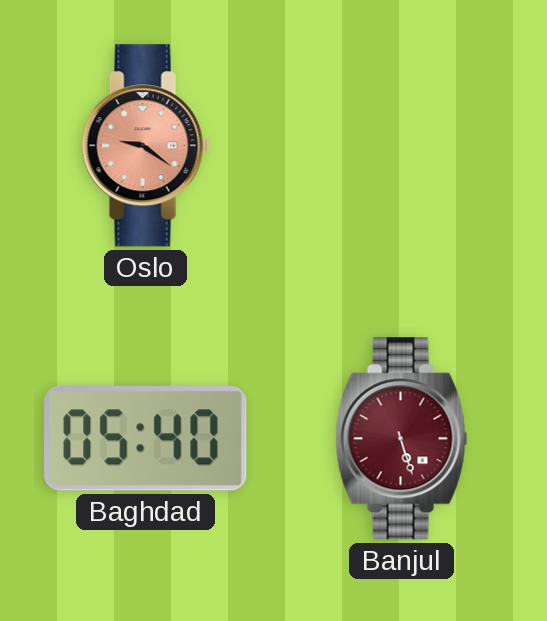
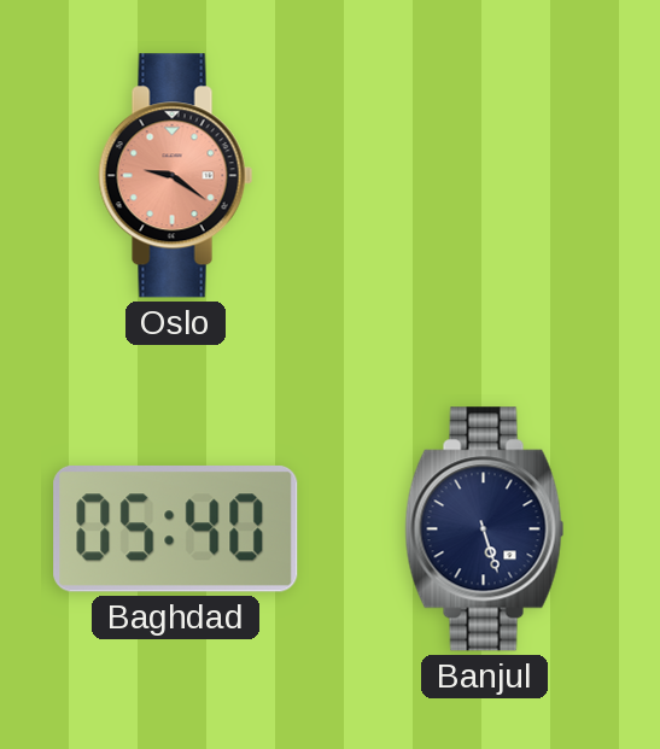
Banjul dial: burgundy -> navy (485, 529)
